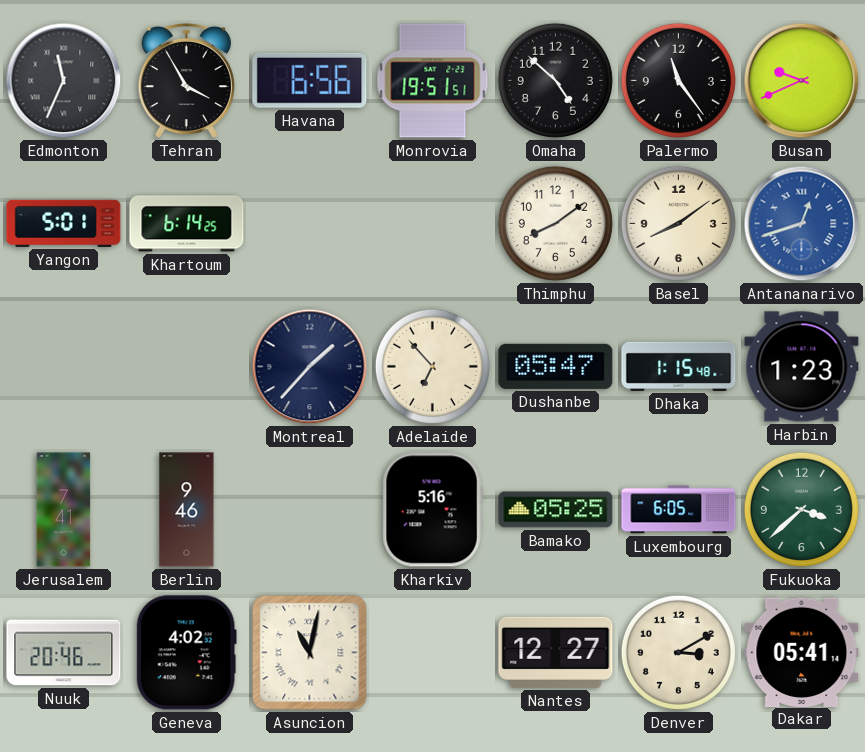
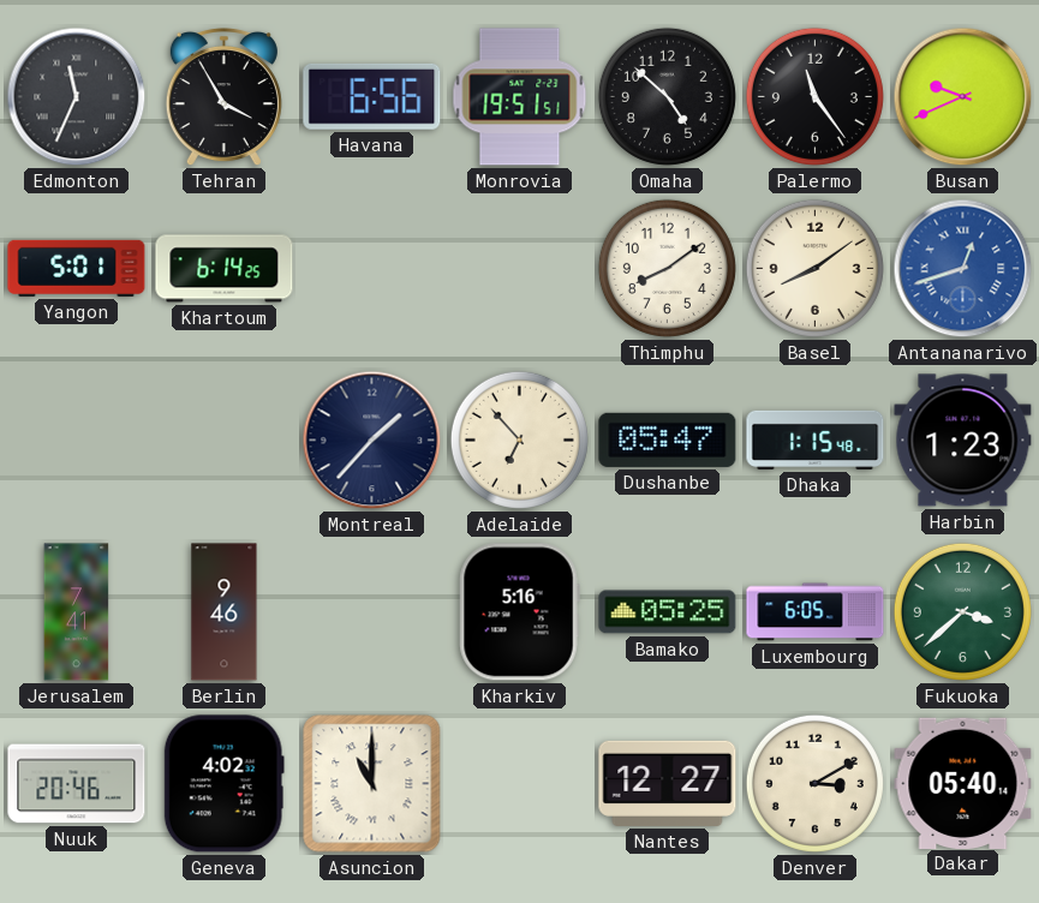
Asuncion: 11:02 -> 11:00 (372, 784)
Dakar: 05:41 -> 05:40 (963, 783)
